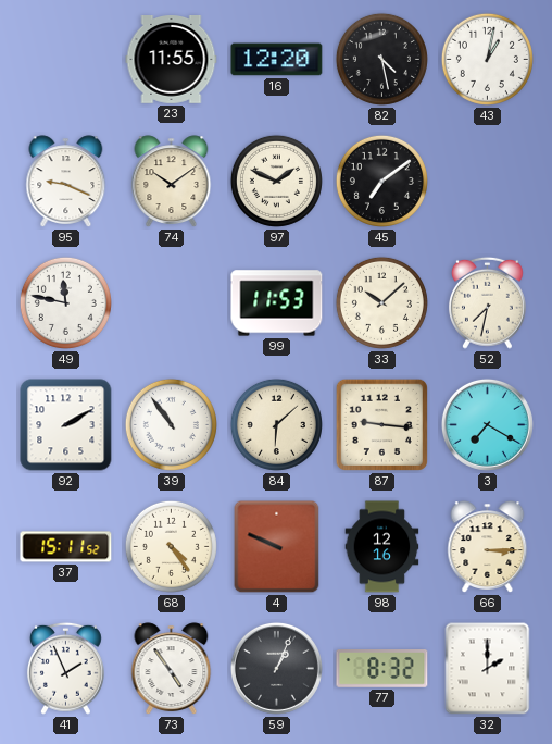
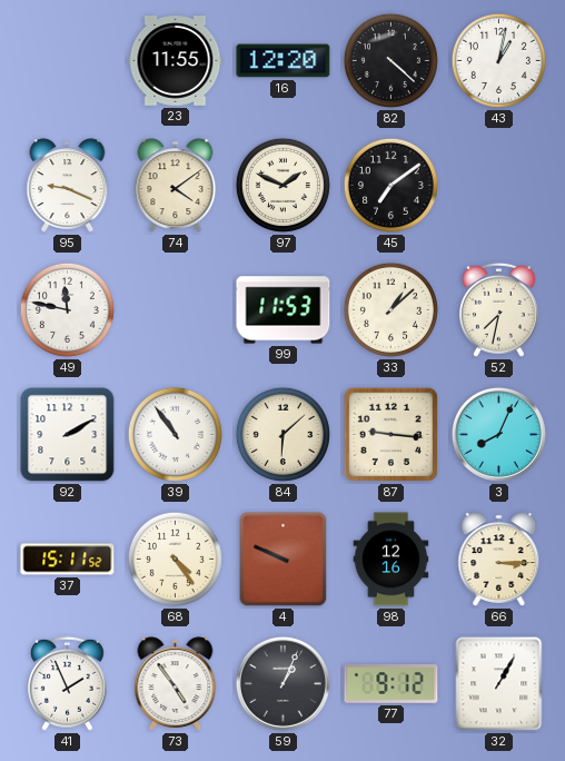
82: 4:28 -> 4:22 (390, 60)
74: 10:09 -> 4:09 (176, 186)
33: 10:08 -> 1:08 (390, 309)
3: 7:20 -> 8:04 (498, 434)
77: 8:32 -> 9:12 (391, 684)
32: 2:00 -> 1:05 (499, 684)
